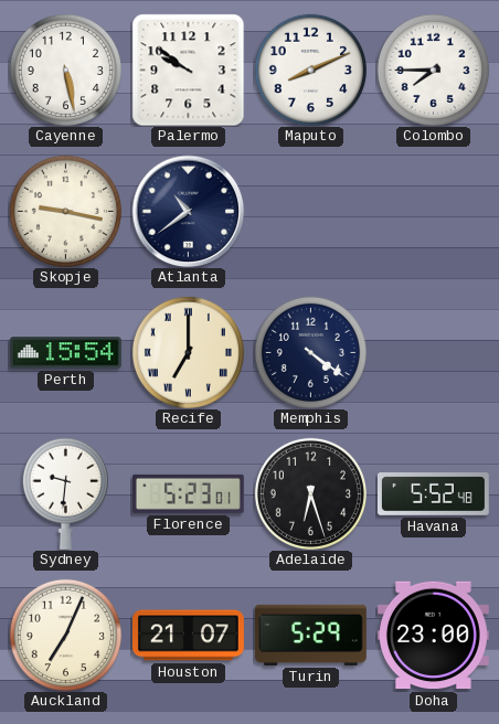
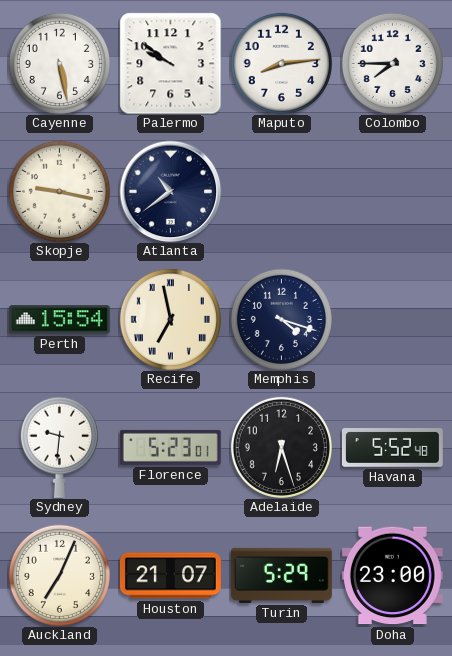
Maputo: 8:11 -> 8:14 (281, 63)
Recife: 7:00 -> 6:58 (170, 319)
Memphis: 4:21 -> 4:18 (281, 319)
